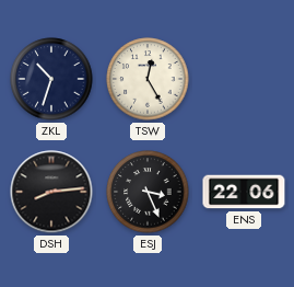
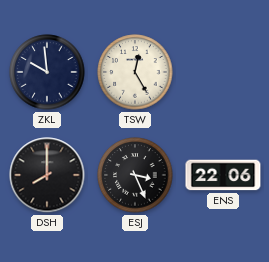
ZKL: 10:33 -> 9:59 (47, 72)
DSH: 8:14 -> 8:00 (47, 175)
